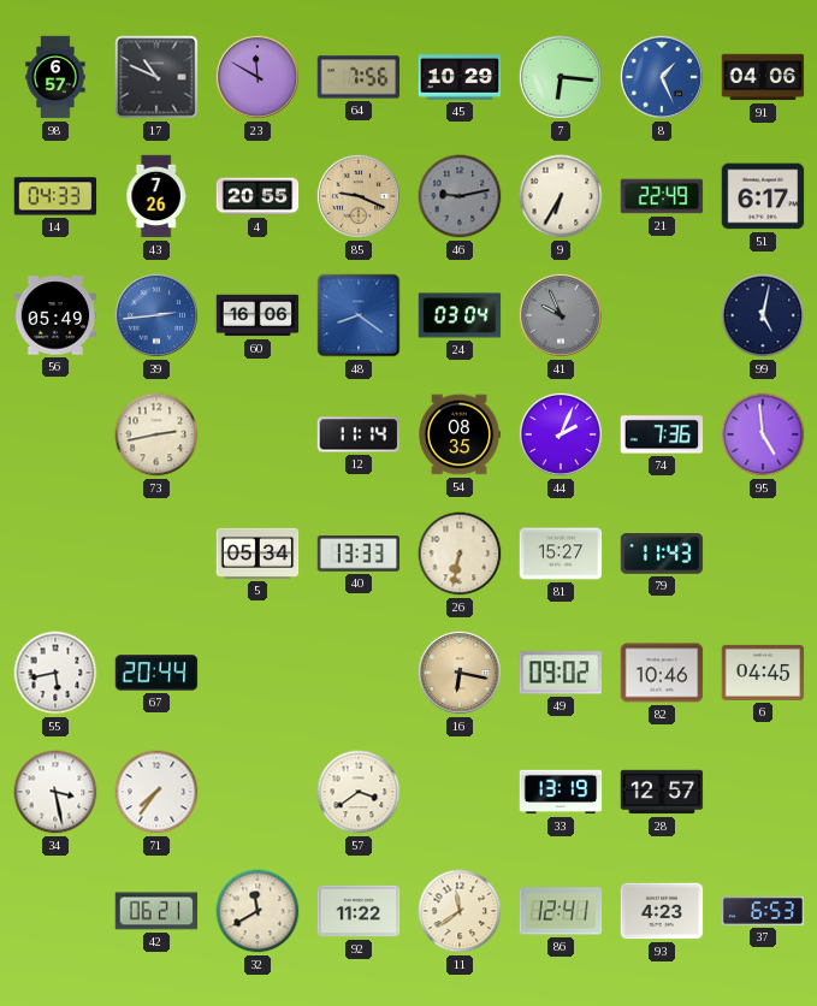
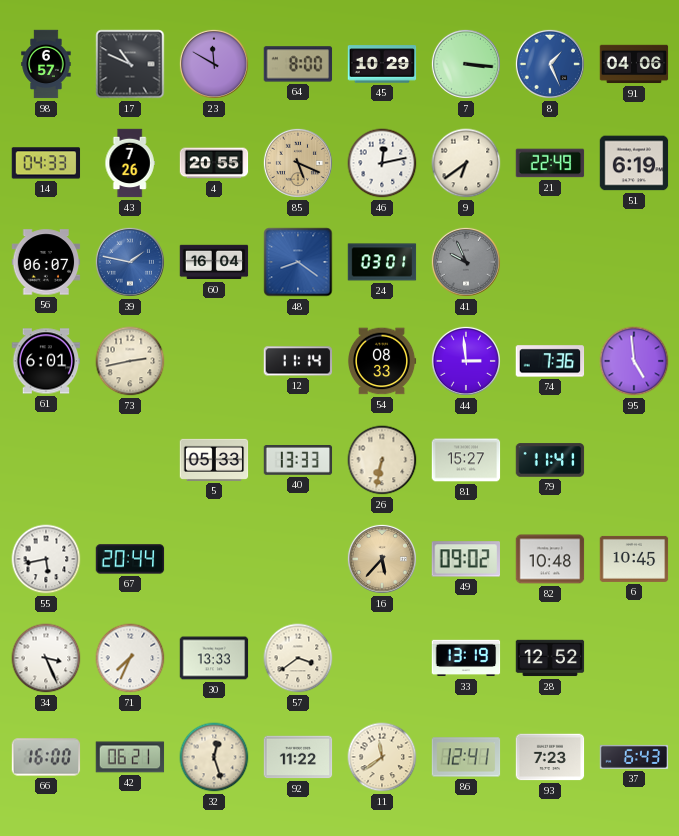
64: 7:56 -> 8:00 (298, 64)
7: 6:16 -> 3:16 (466, 64)
85: 9:19 -> 5:19 (298, 163)
46: 9:13 -> 12:13 (382, 163)
46 dial: grey -> white (382, 163)
9: 6:35 -> 6:39 (466, 163)
51: 6:17 -> 6:19 (634, 163)
56: 05:49 -> 06:07 (46, 262)
39: 2:44 -> 1:47 (130, 262)
60: 16:06 -> 16:04 (214, 262)
24: 03:04 -> 03:01 (382, 262)
99: 5:02 -> none (763, 315)
61: none -> 6:01 (46, 361)
54: 08:35 -> 08:33 (382, 361)
44: 2:04 -> 2:59 (466, 361)
5: 05:34 -> 05:33 (214, 460)
79: 11:43 -> 11:41 (550, 460)
16: 6:17 -> 5:37 (382, 559)
82: 10:46 -> 10:48 (550, 559)
6: 04:45 -> 10:45 (634, 559)
34: 3:28 -> 3:26 (46, 658)
71: 7:36 -> 7:34 (130, 658)
30: none -> 13:33 (214, 658)
28: 12:57 -> 12:52 (550, 658)
66: none -> 16:00 (46, 757)
32: 11:40 -> 12:27 (214, 757)
93: 4:23 -> 7:23 (550, 757)
37: 6:53 -> 6:43 (634, 757)
